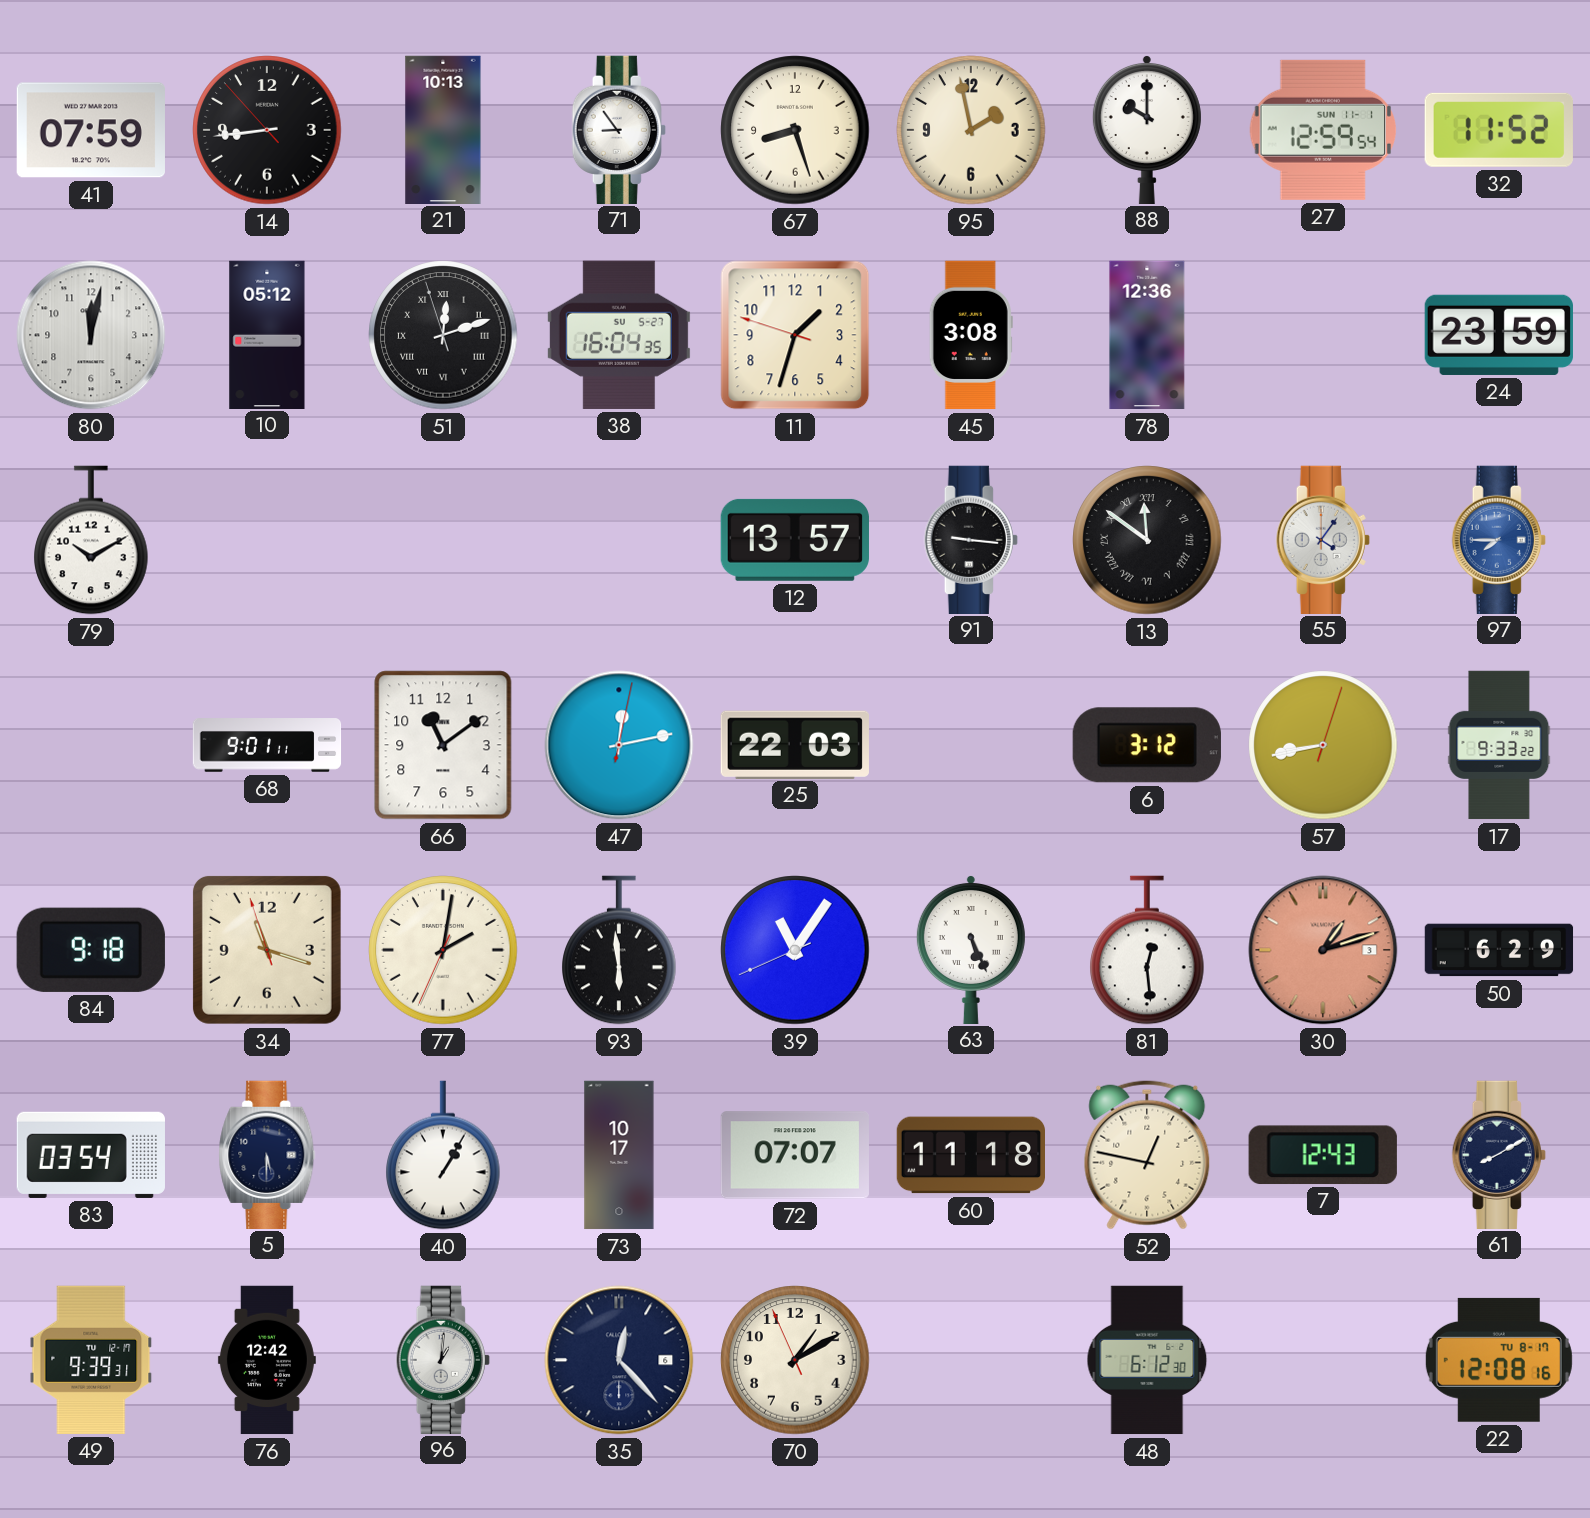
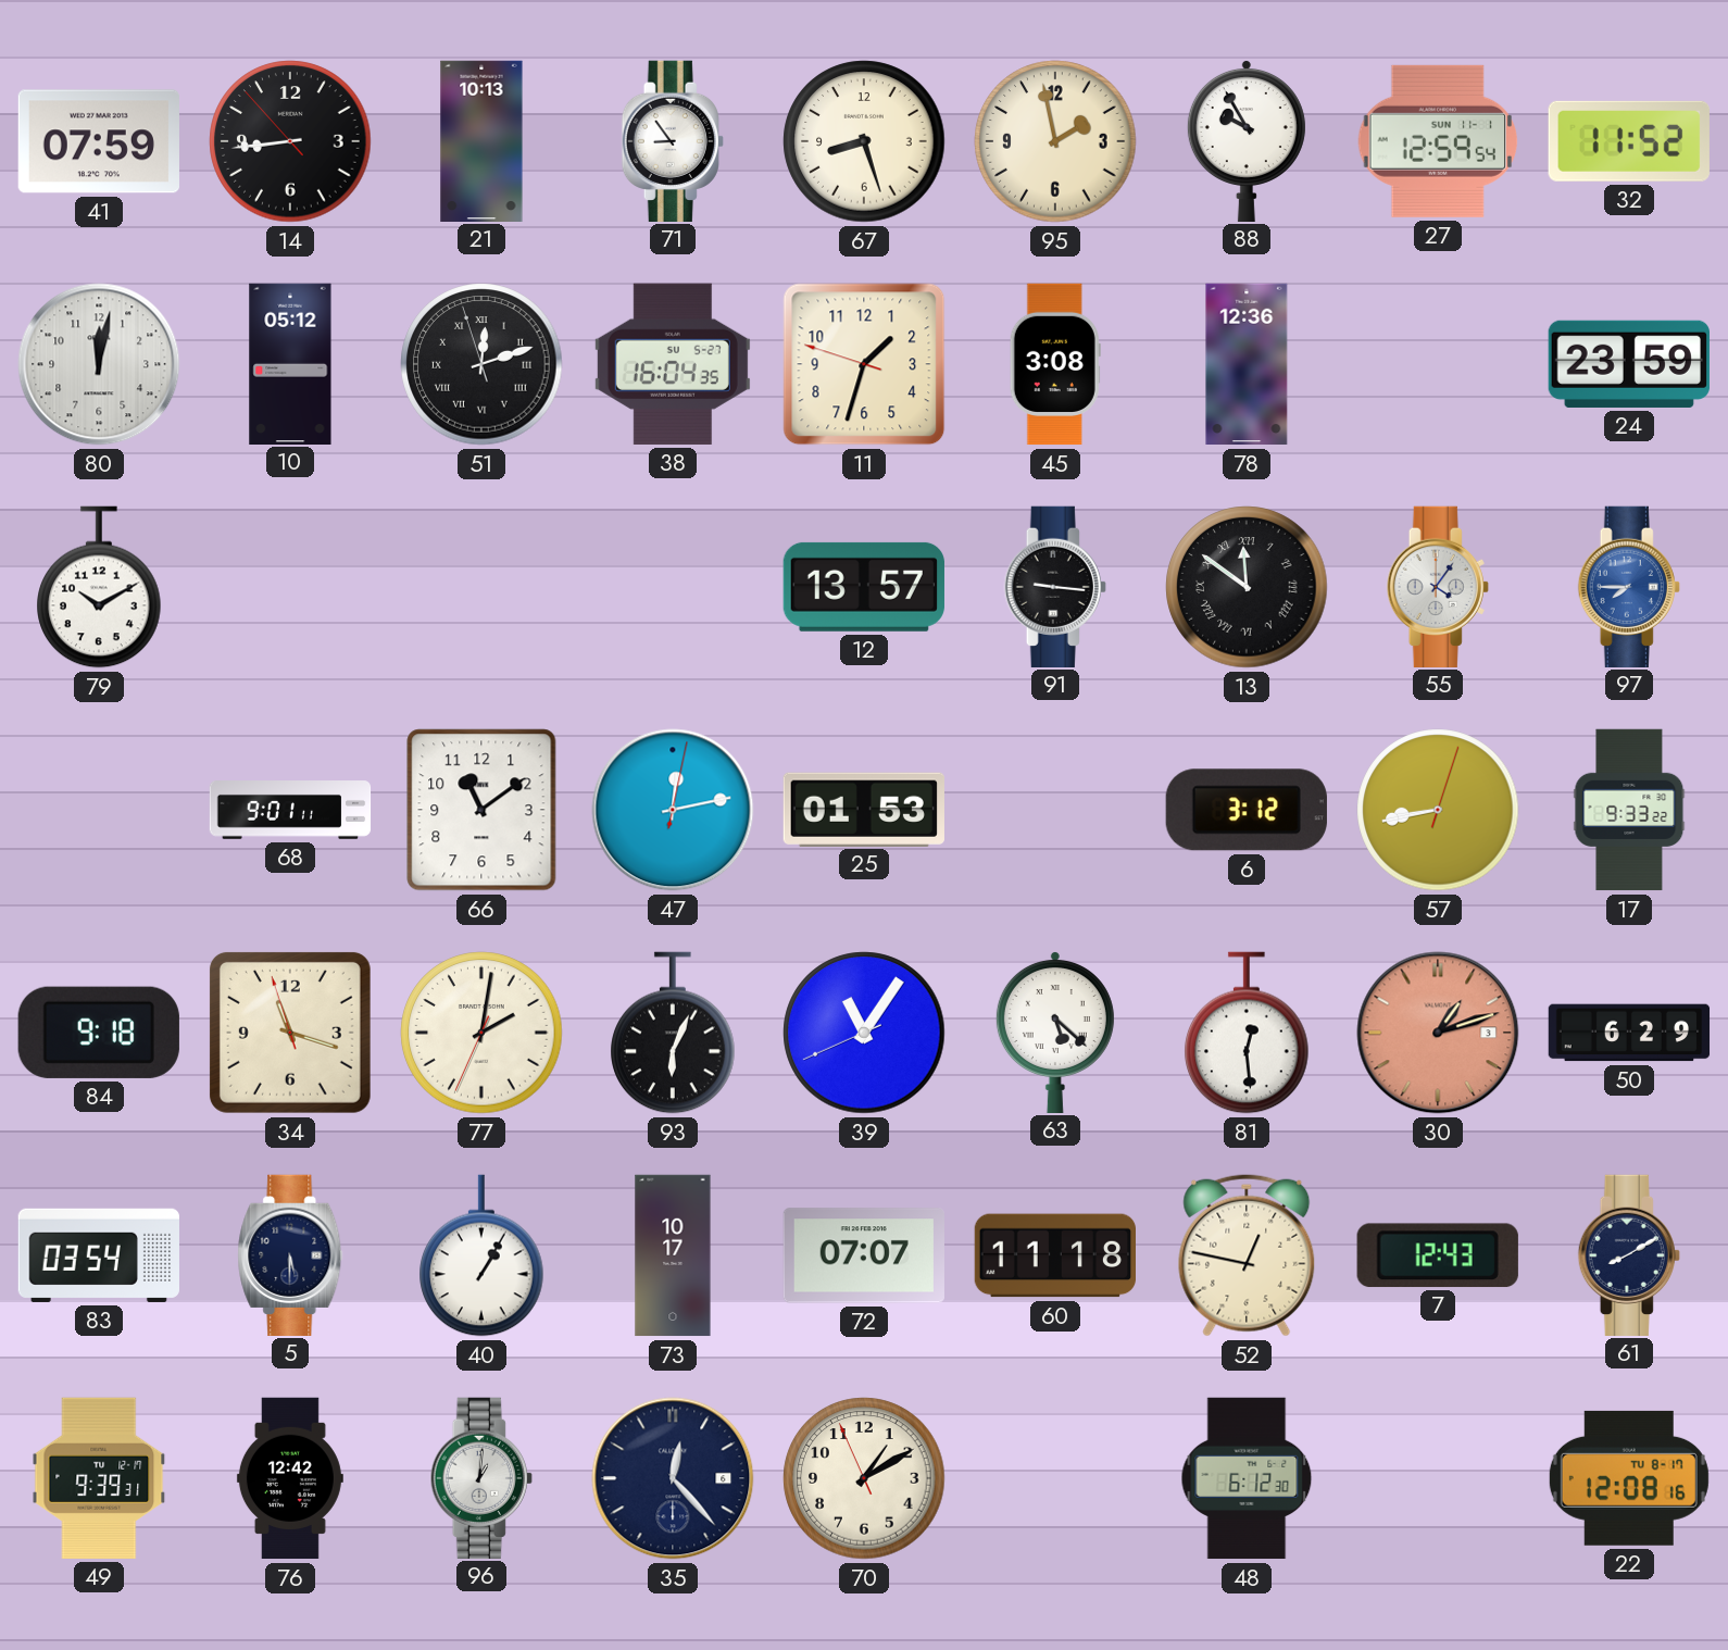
88: 10:00 -> 9:55 (1247, 140)
25: 22:03 -> 01:53 (864, 809)
93: 5:59 -> 6:04 (673, 1033)
63: 5:26 -> 5:22 (1055, 1032)
